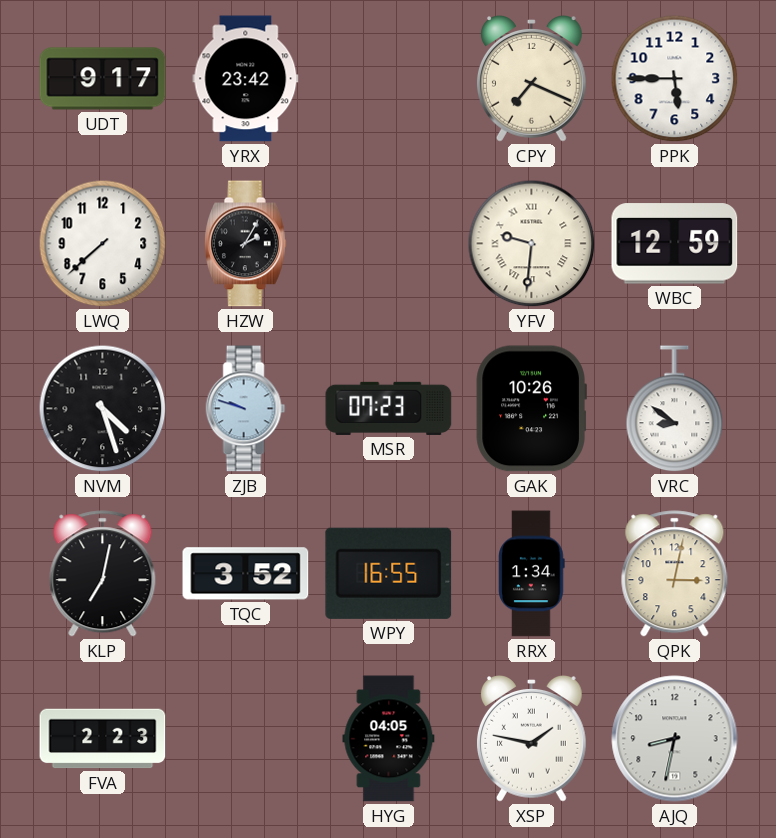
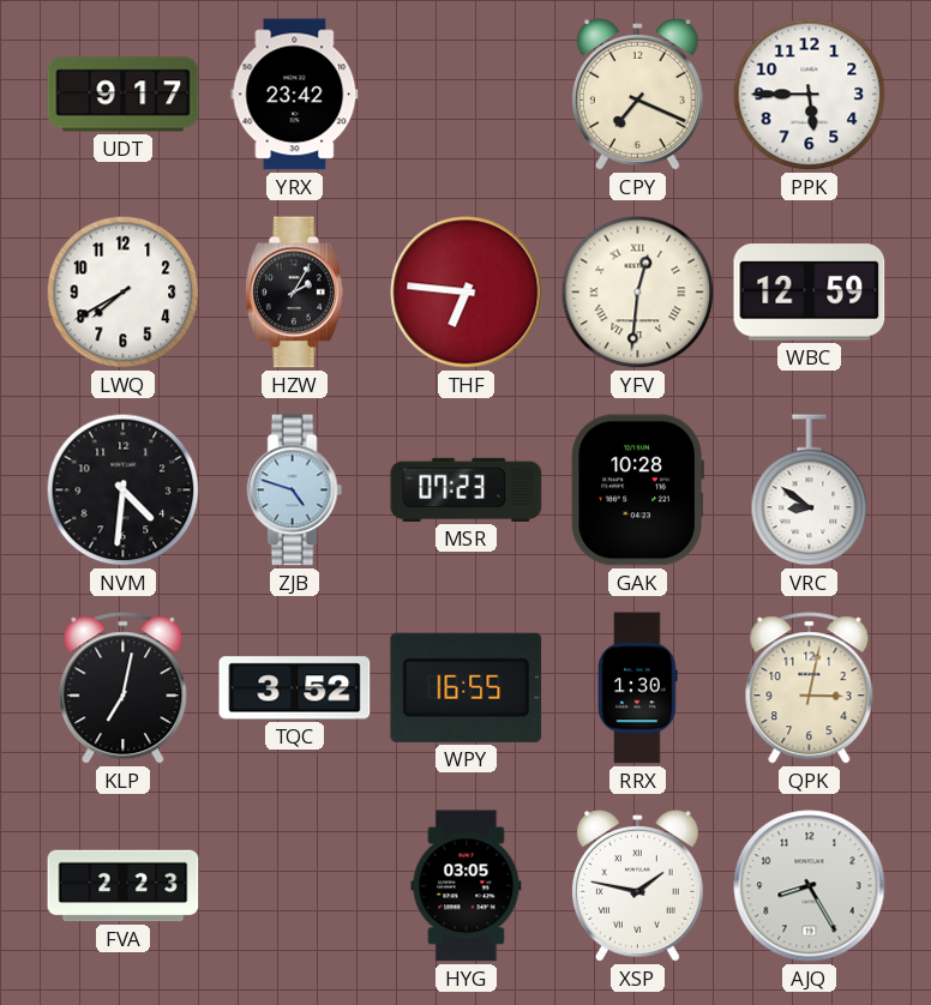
LWQ: 7:38 -> 7:40 (124, 293)
THF: none -> 6:46 (467, 293)
YFV: 9:31 -> 12:31 (638, 293)
NVM: 4:27 -> 4:31 (124, 491)
ZJB: 9:48 -> 4:48 (295, 491)
GAK: 10:26 -> 10:28 (637, 491)
RRX: 1:34 -> 1:30 (638, 688)
HYG: 04:05 -> 03:05 (467, 886)
AJQ: 8:32 -> 8:25 (810, 886)
